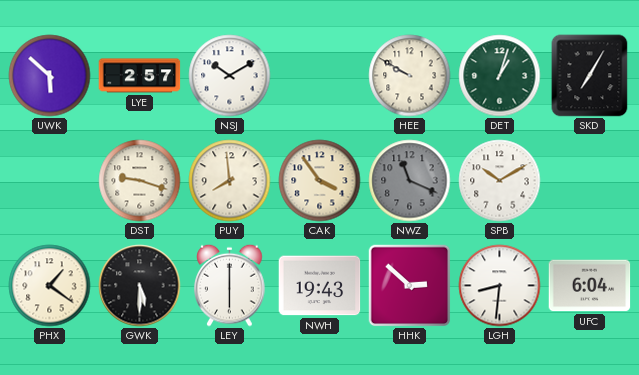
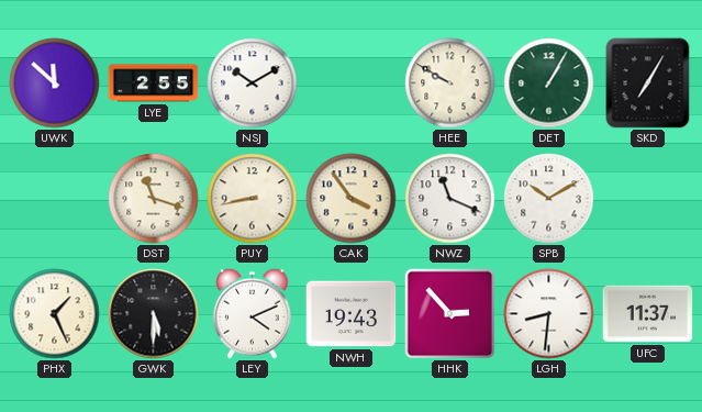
UWK: 5:52 -> 11:52 (55, 83)
LYE: 2:57 -> 2:55 (154, 83)
DET: 1:03 -> 1:05 (549, 83)
DST: 9:18 -> 11:18 (154, 199)
PUY: 7:59 -> 8:43 (253, 199)
NWZ dial: grey -> white (450, 199)
PHX: 1:21 -> 1:26 (55, 314)
LEY: 6:00 -> 4:11 (253, 313)
HHK: 2:52 -> 2:53 (449, 313)
UFC: 6:04 -> 11:37 (648, 314)
